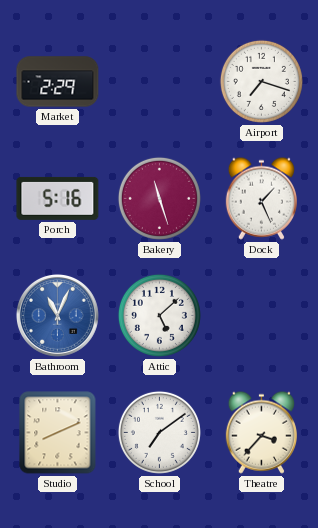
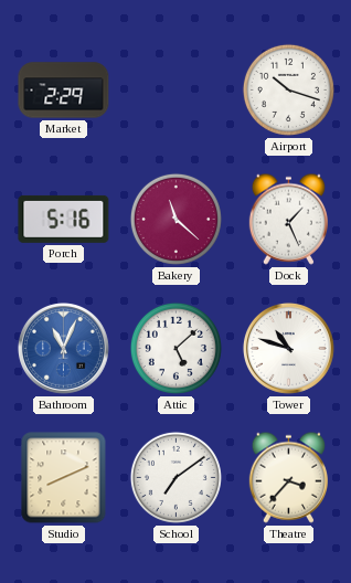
Airport: 7:18 -> 10:18 (288, 89)
Bakery: 11:27 -> 11:22 (175, 219)
Tower: none -> 10:48 (288, 348)
